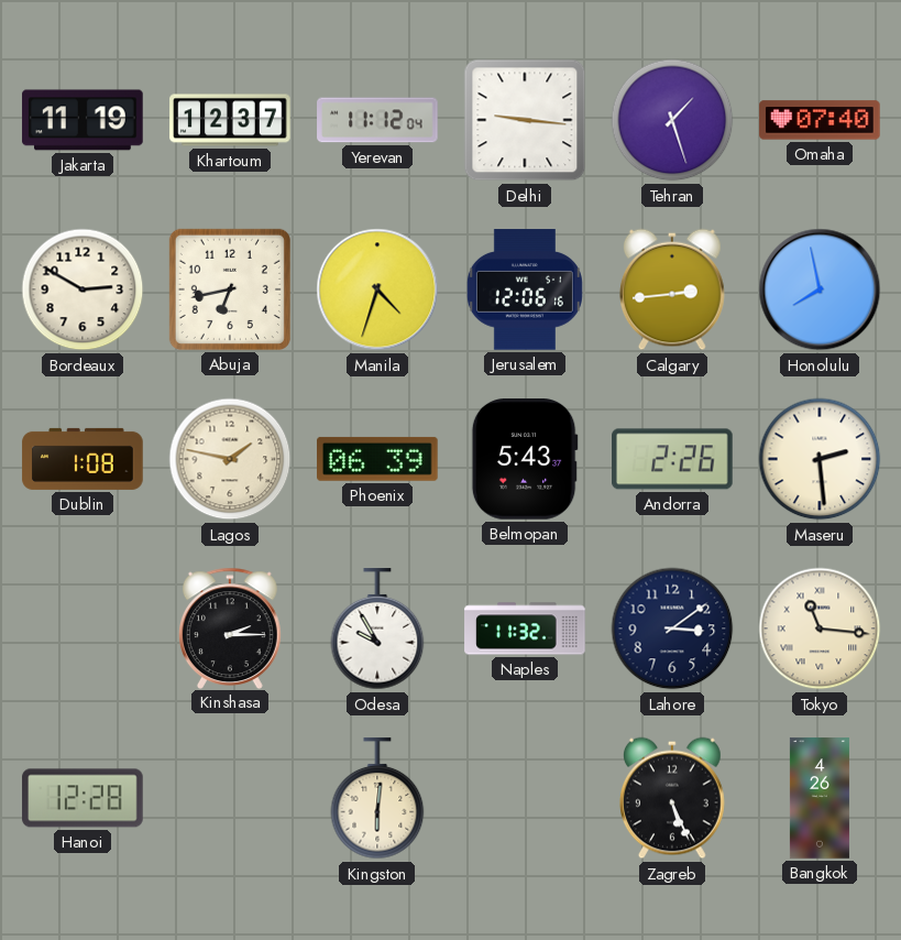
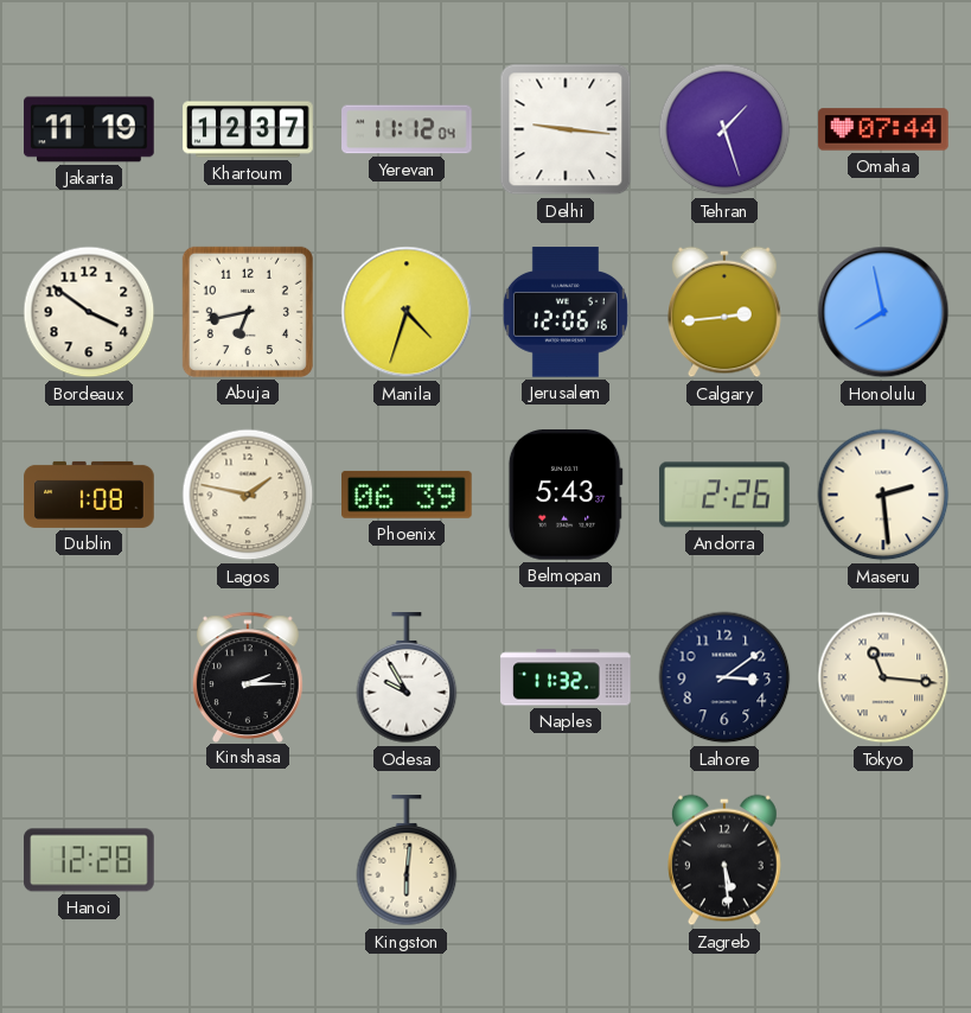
Omaha: 07:40 -> 07:44 (883, 129)
Bordeaux: 2:50 -> 3:51 (89, 312)
Zagreb: 5:26 -> 5:29 (726, 860)
Bangkok: 4:26 -> none (820, 798)
